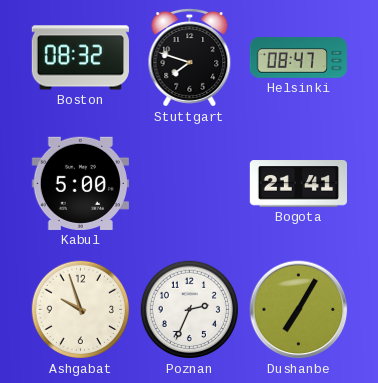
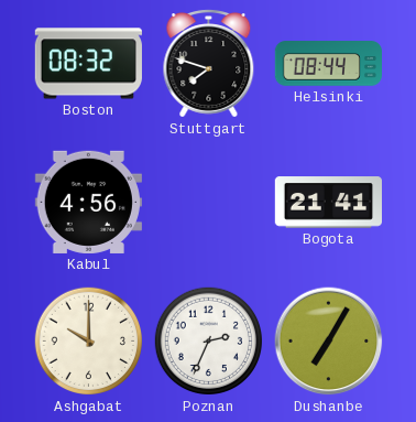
Helsinki: 08:47 -> 08:44 (328, 64)
Kabul: 5:00 -> 4:56 (88, 202)
Ashgabat: 9:57 -> 10:00 (88, 342)
